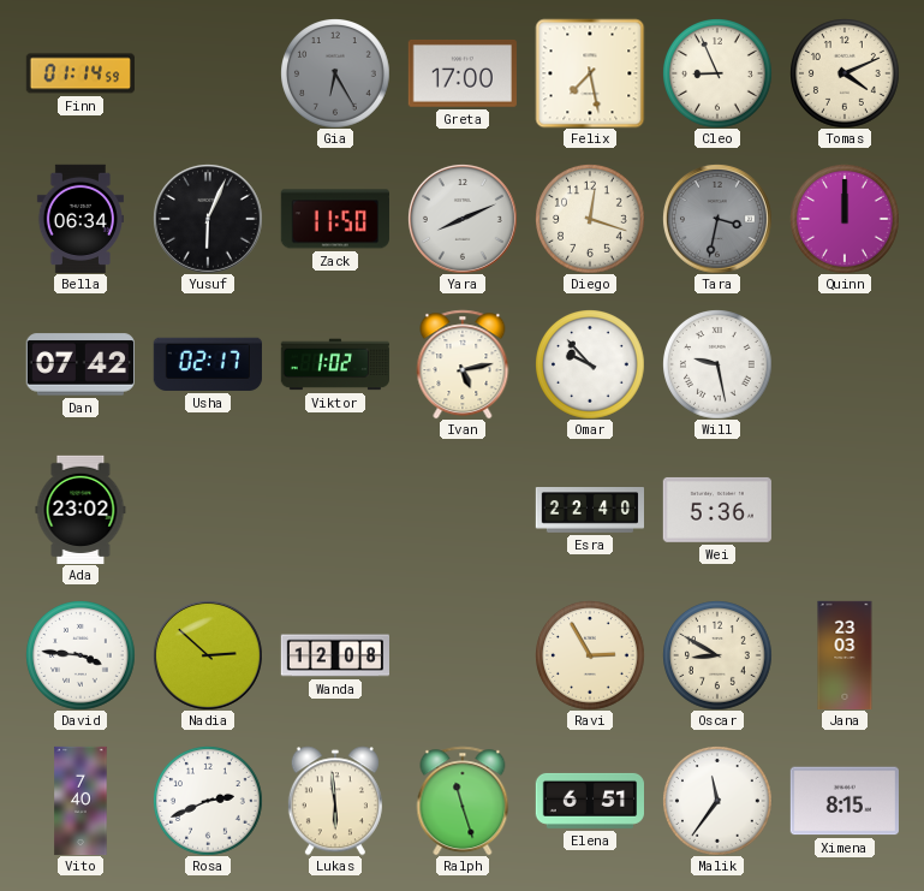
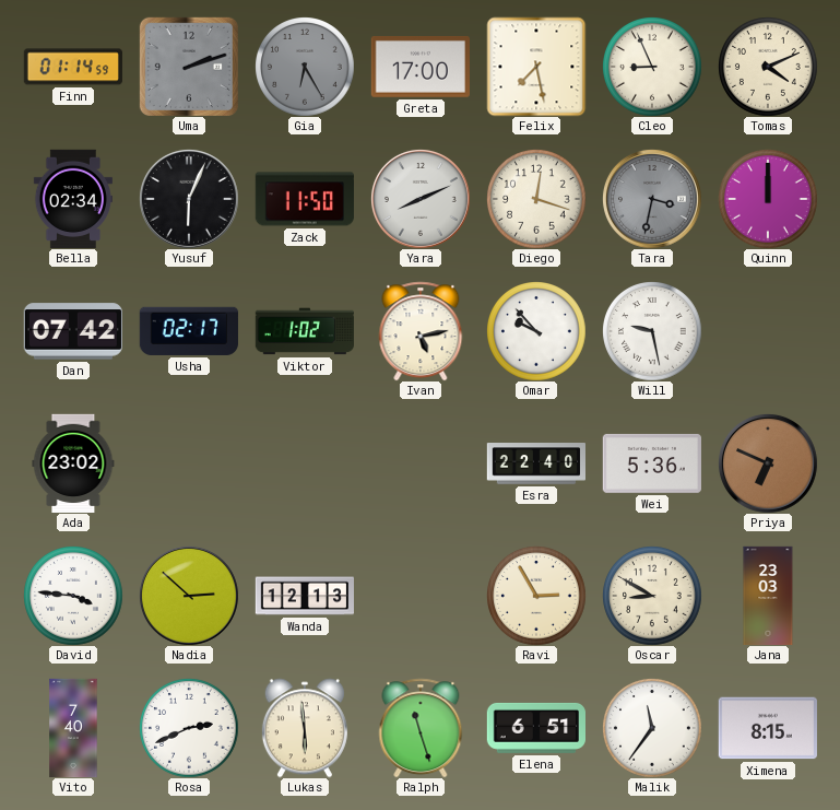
Uma: none -> 2:12 (189, 67)
Bella: 06:34 -> 02:34 (73, 198)
Priya: none -> 6:49 (768, 463)
Wanda: 12:08 -> 12:13 (304, 596)
